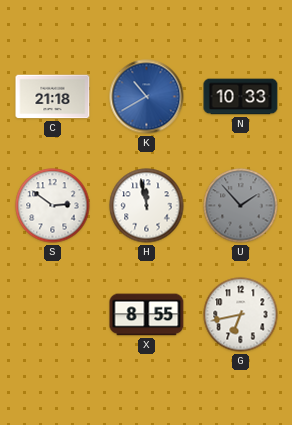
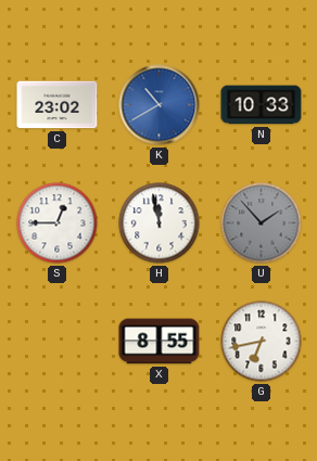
C: 21:18 -> 23:02 (58, 105)
S: 2:51 -> 12:45 (58, 223)
